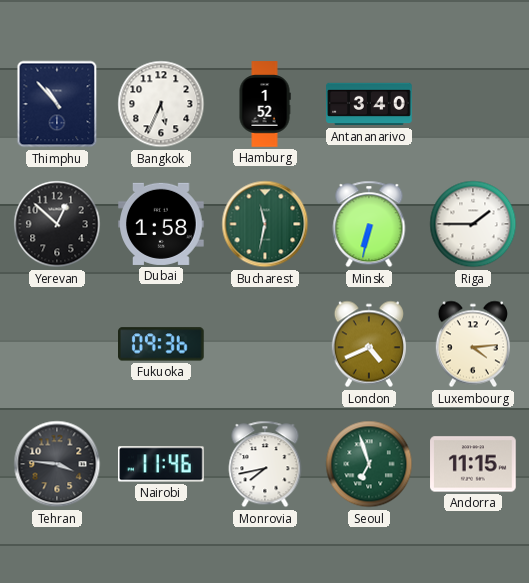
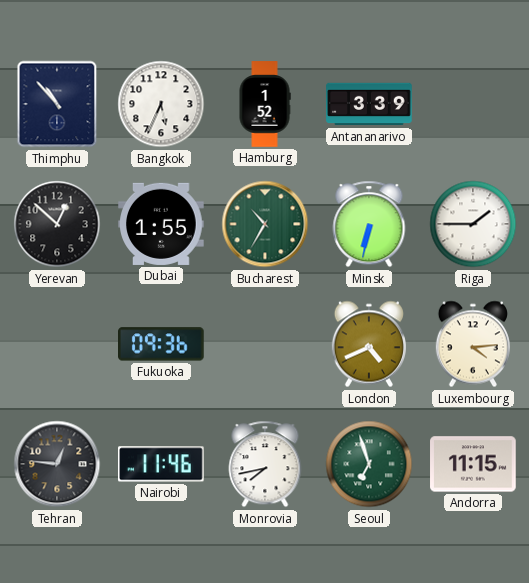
Antananarivo: 3:40 -> 3:39 (369, 104)
Dubai: 1:58 -> 1:55 (161, 224)
Bucharest: 11:32 -> 10:35 (265, 224)
Tehran: 3:46 -> 12:46 (57, 464)
